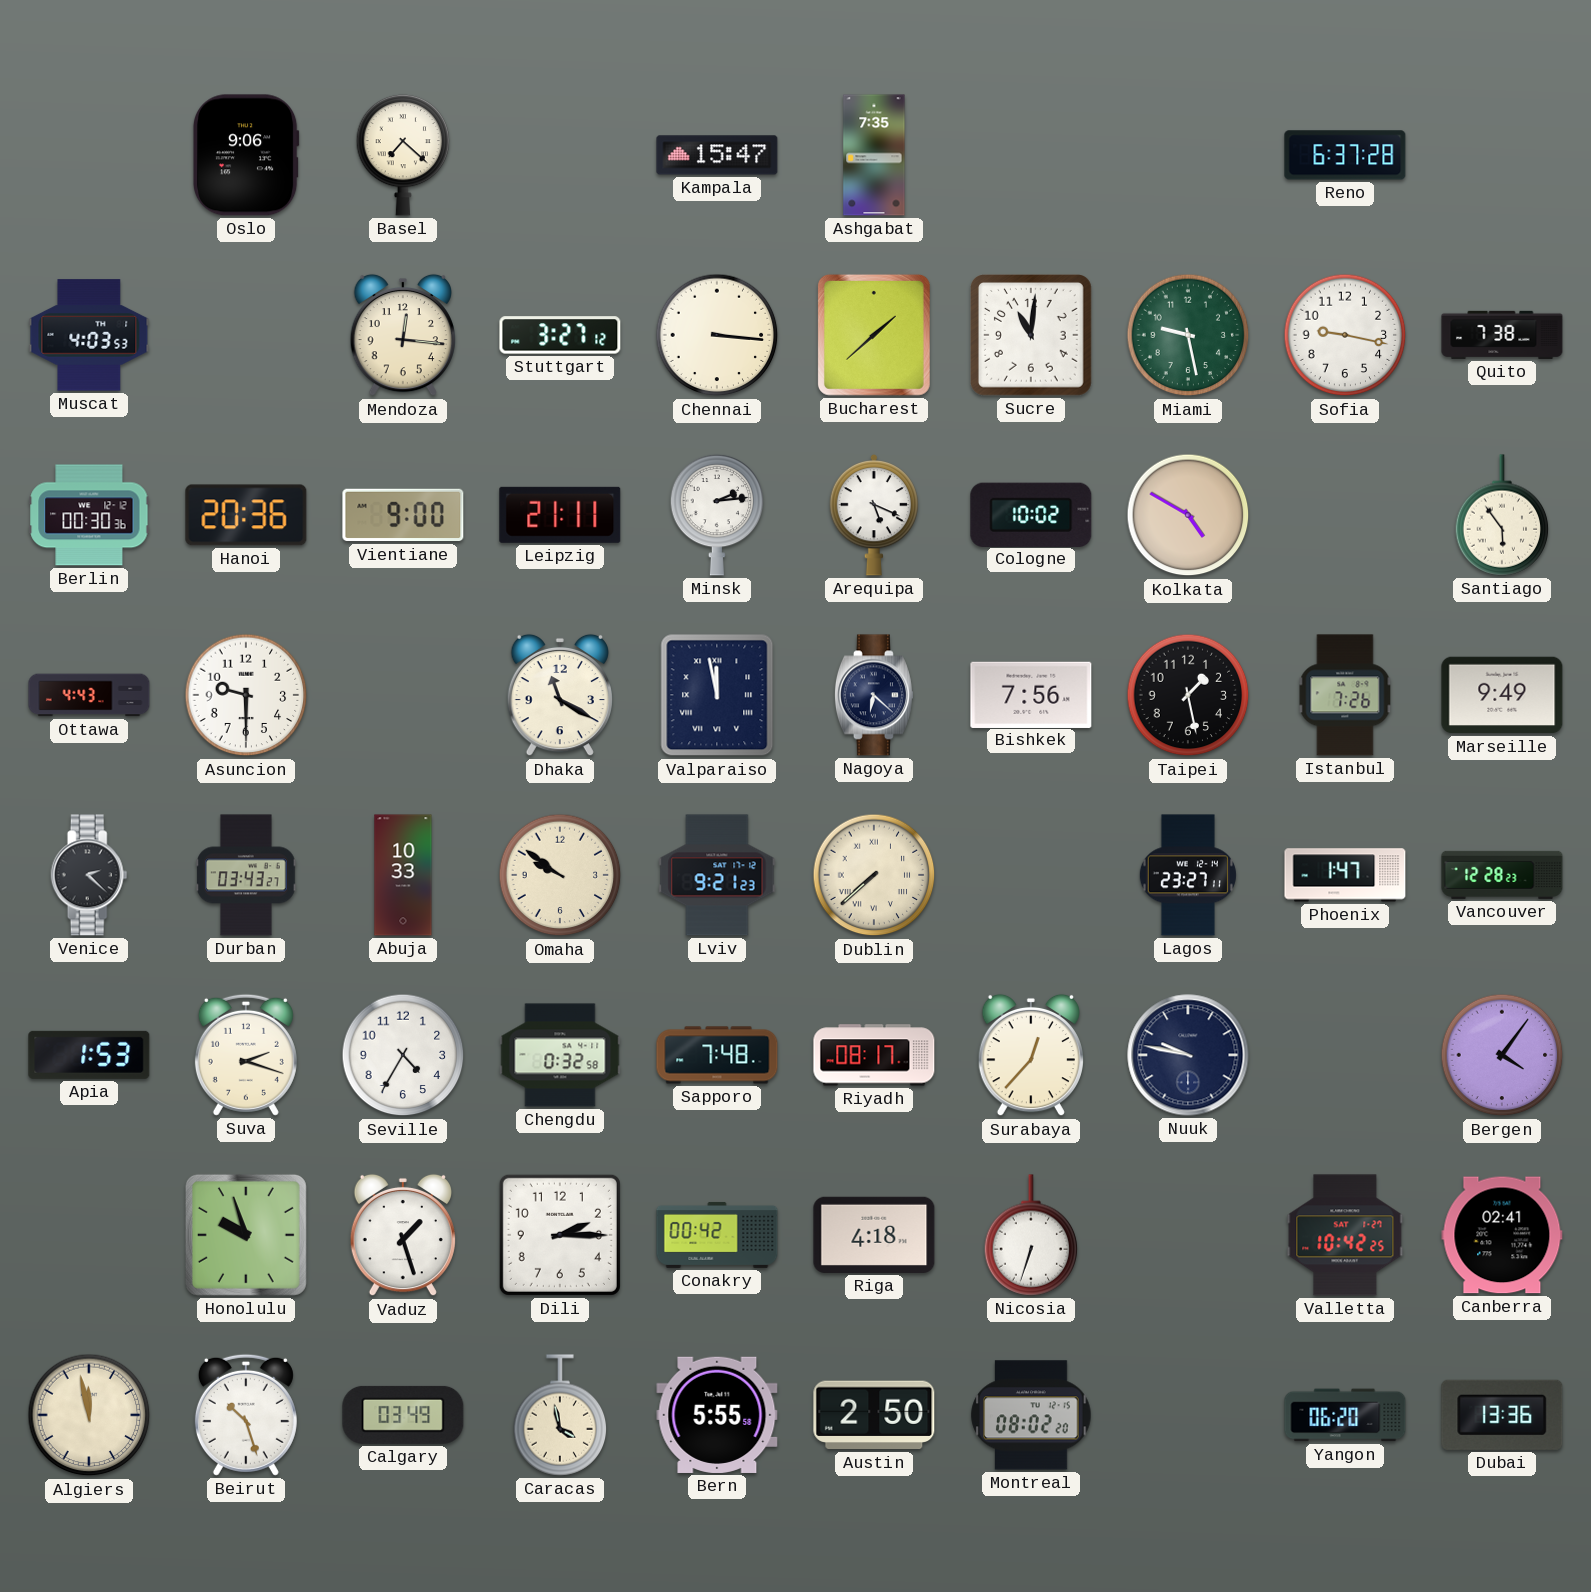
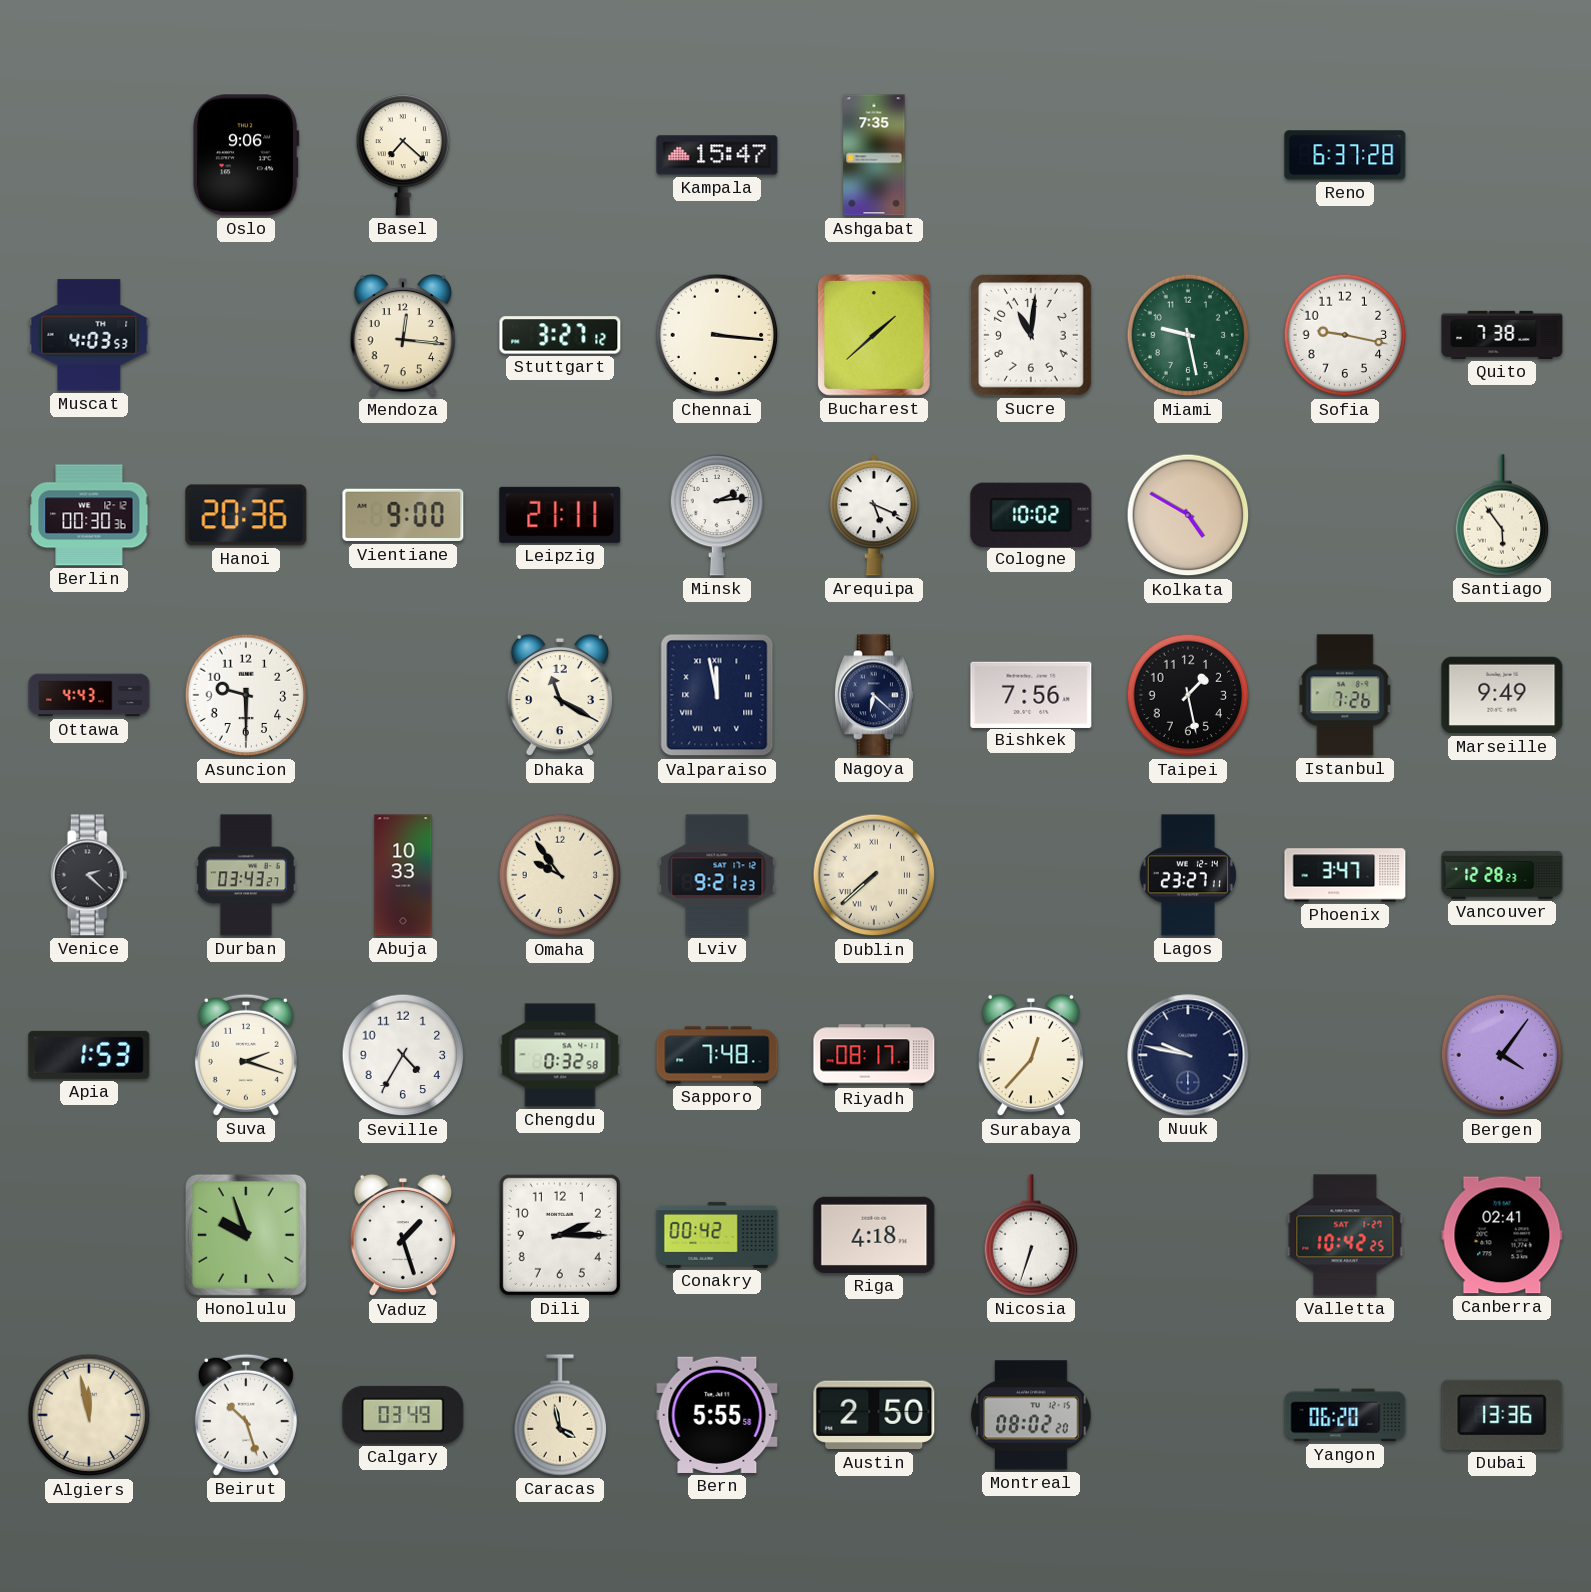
Omaha: 9:51 -> 9:54 (560, 875)
Phoenix: 1:47 -> 3:47 (1345, 875)
